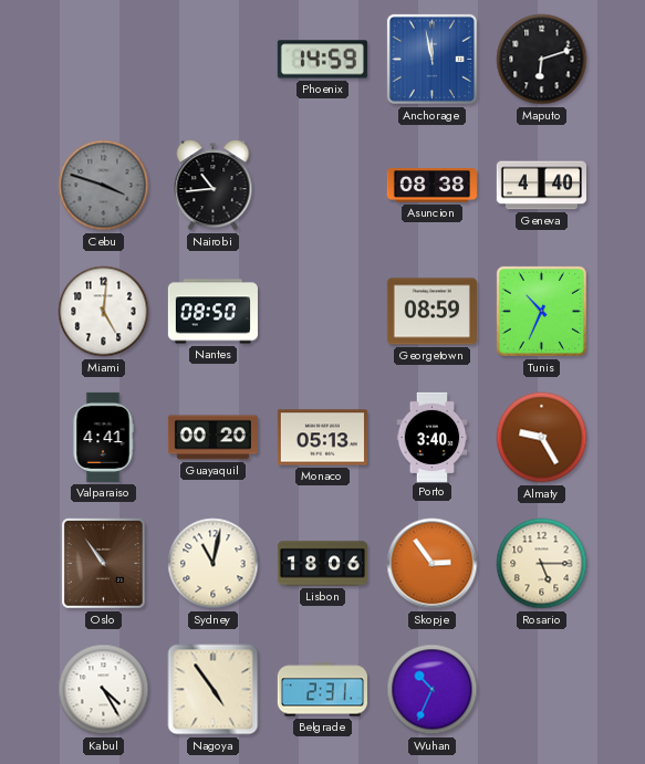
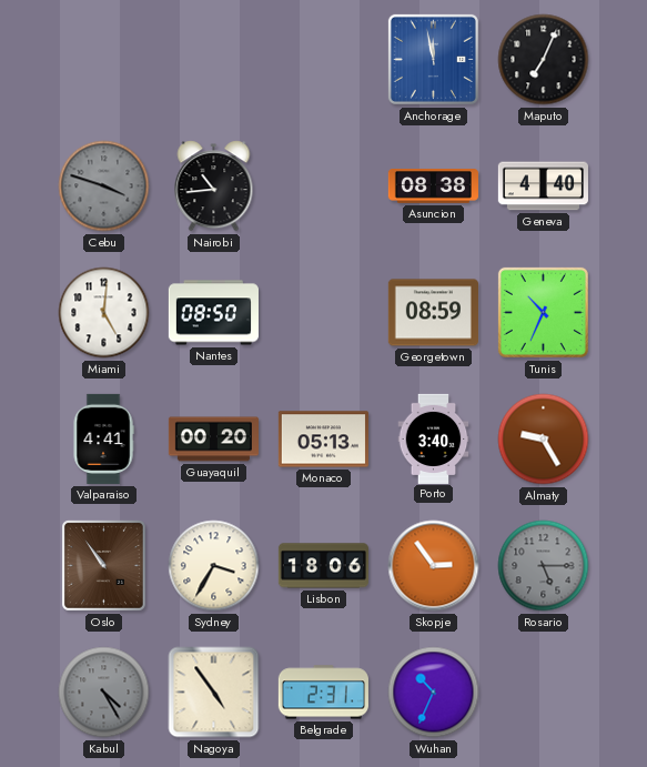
Phoenix: 14:59 -> none (322, 60)
Maputo: 6:12 -> 7:04 (544, 60)
Sydney: 11:02 -> 3:35 (214, 566)
Rosario dial: cream -> grey (544, 566)
Kabul dial: white -> grey (104, 693)
